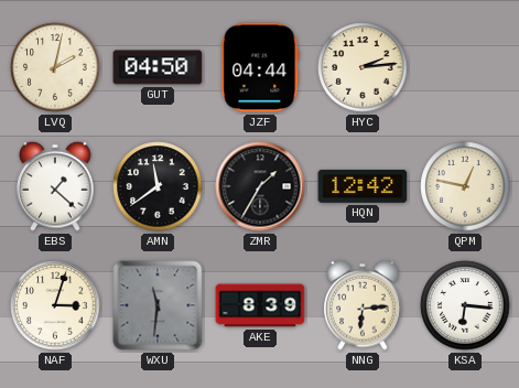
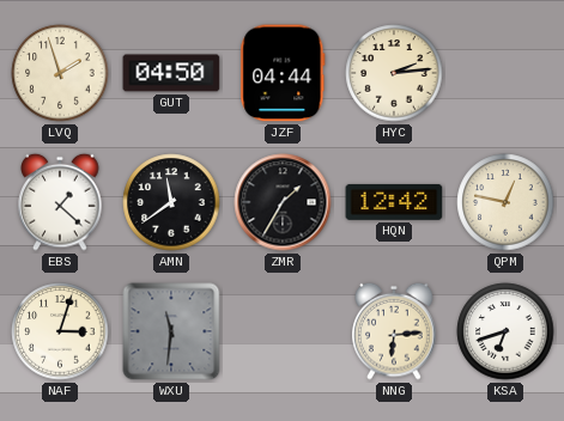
LVQ: 2:02 -> 1:57 (60, 73)
AKE: 8:39 -> none (260, 305)
KSA: 6:16 -> 6:42 (505, 331)
